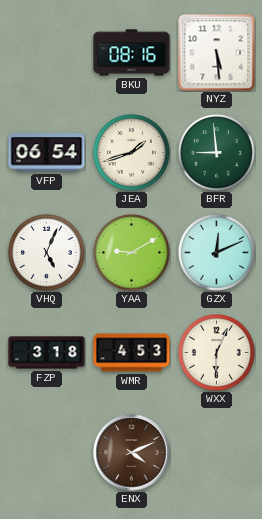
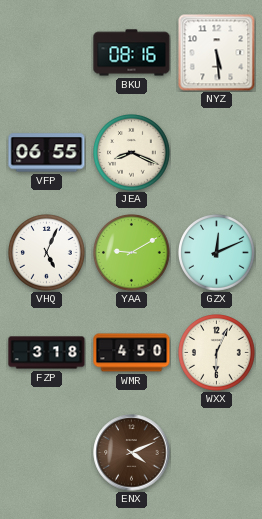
VFP: 06:54 -> 06:55 (47, 153)
JEA: 1:42 -> 8:19 (132, 153)
BFR: 8:59 -> none (217, 153)
WMR: 4:53 -> 4:50 (132, 353)
